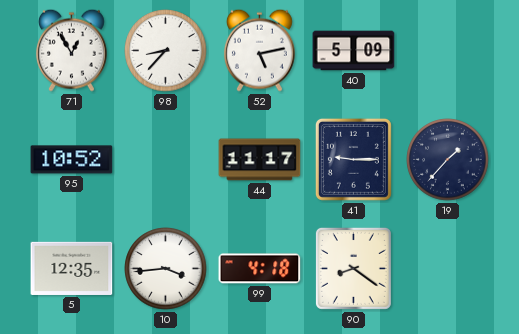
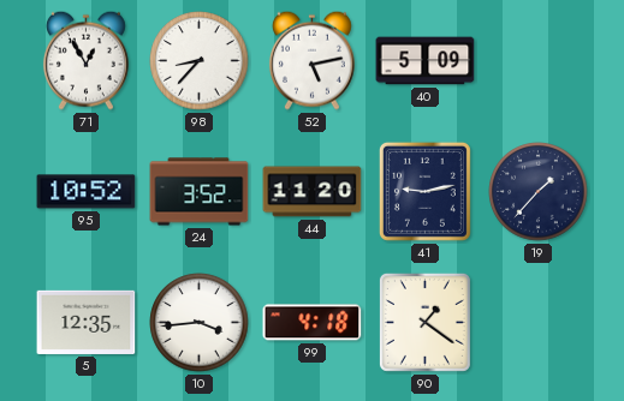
24: none -> 3:52 (200, 192)
44: 11:17 -> 11:20 (313, 192)
41: 9:15 -> 9:13 (424, 191)
90: 8:21 -> 1:21 (424, 322)
